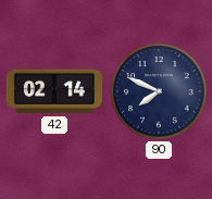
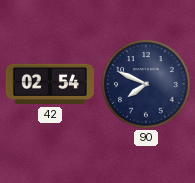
42: 02:14 -> 02:54 (50, 84)
